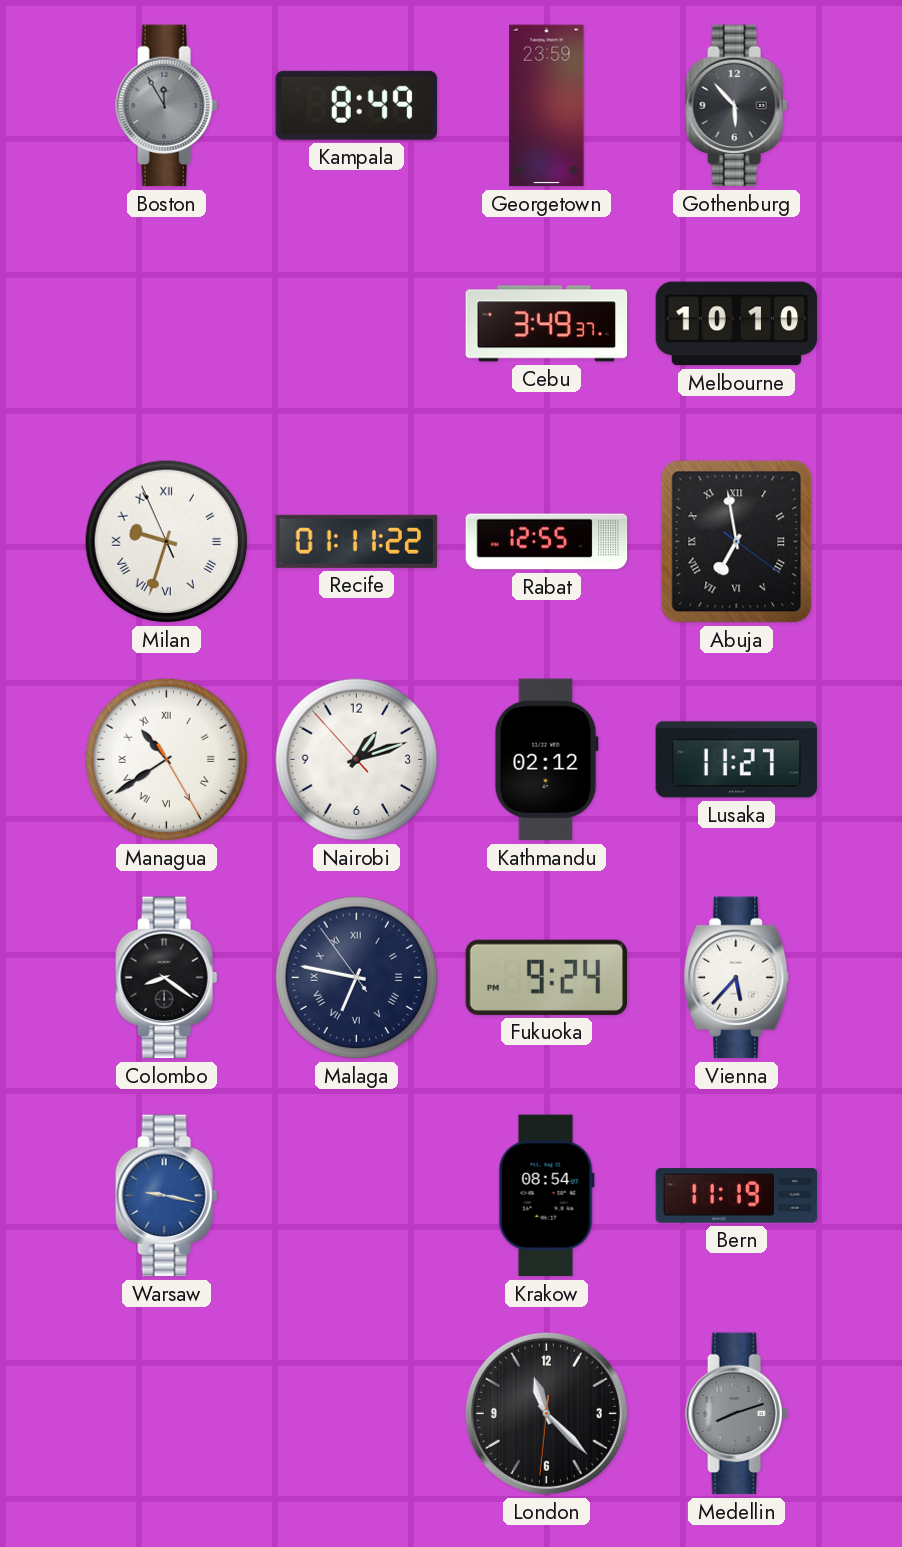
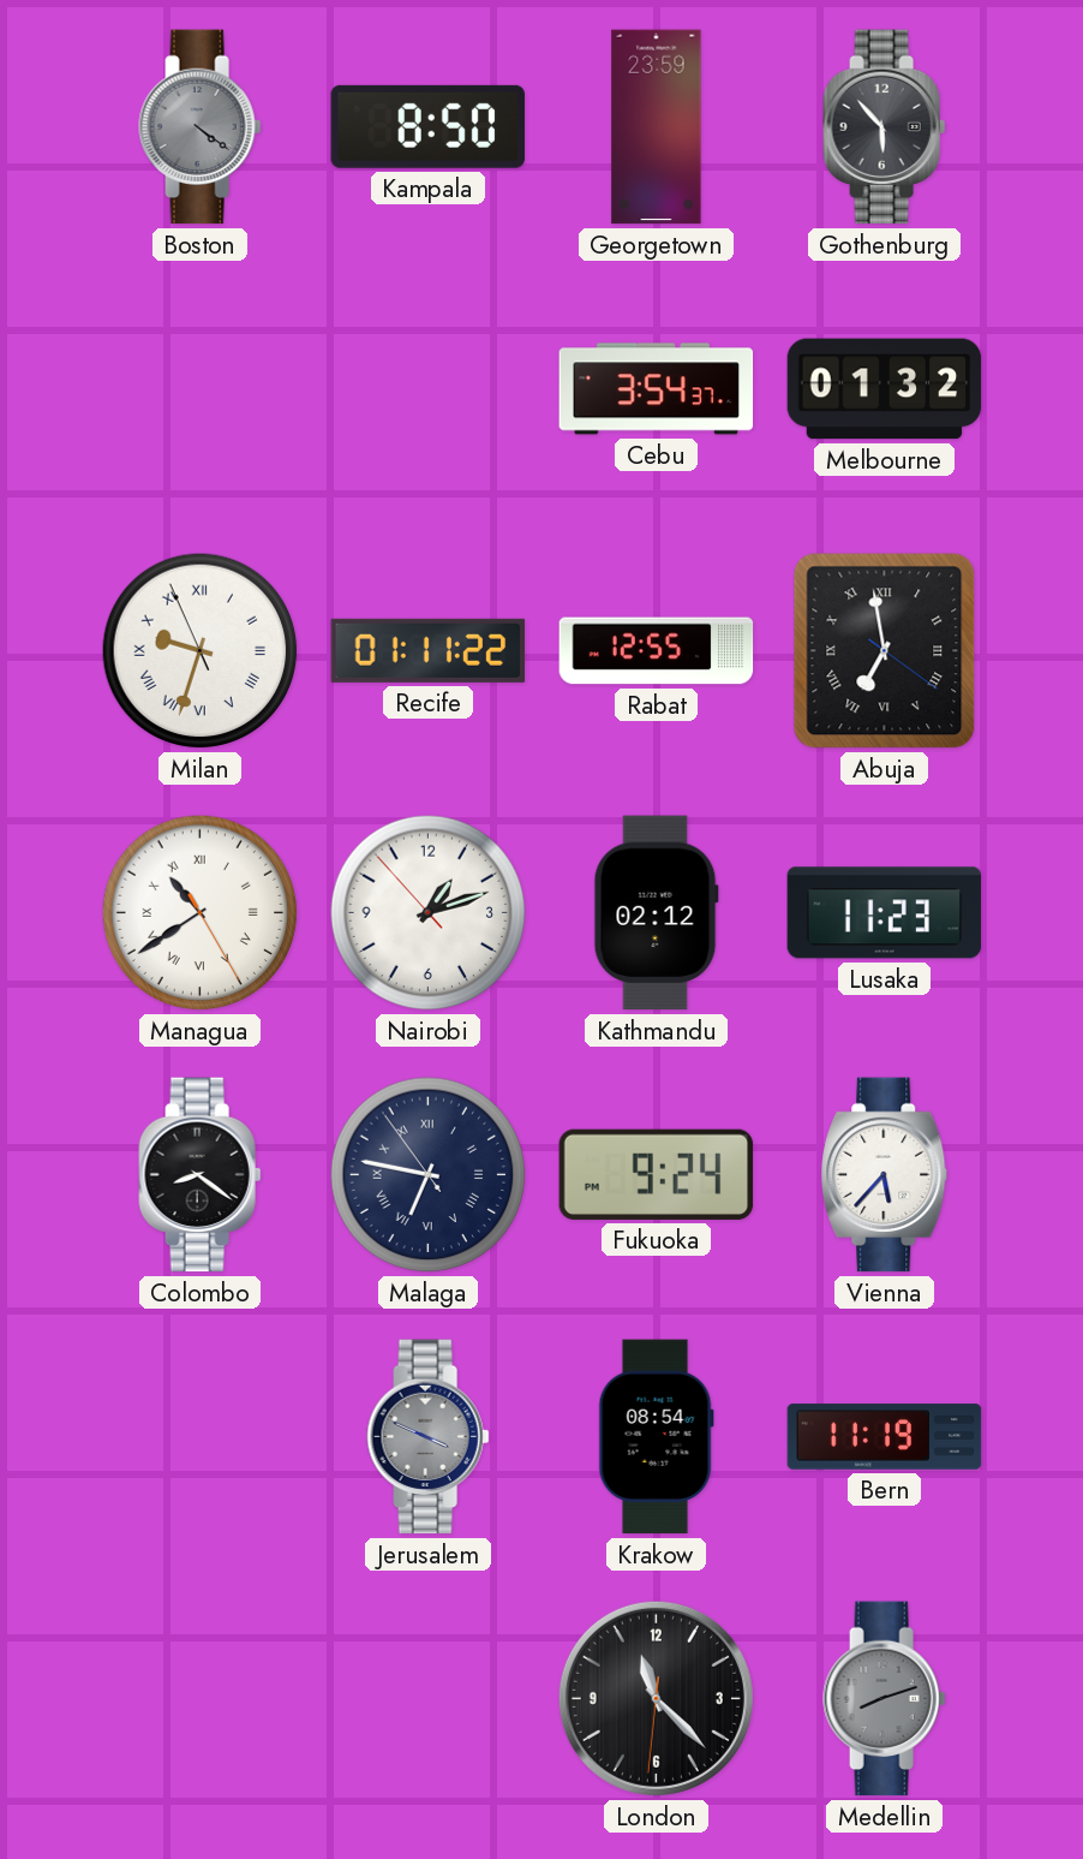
Boston: 11:55 -> 4:21 (201, 127)
Kampala: 8:49 -> 8:50 (427, 126)
Cebu: 3:49 -> 3:54 (657, 389)
Melbourne: 10:10 -> 01:32 (885, 389)
Lusaka: 11:27 -> 11:23 (885, 913)
Warsaw: 9:17 -> none (167, 1196)
Jerusalem: none -> 3:49 (429, 1437)
